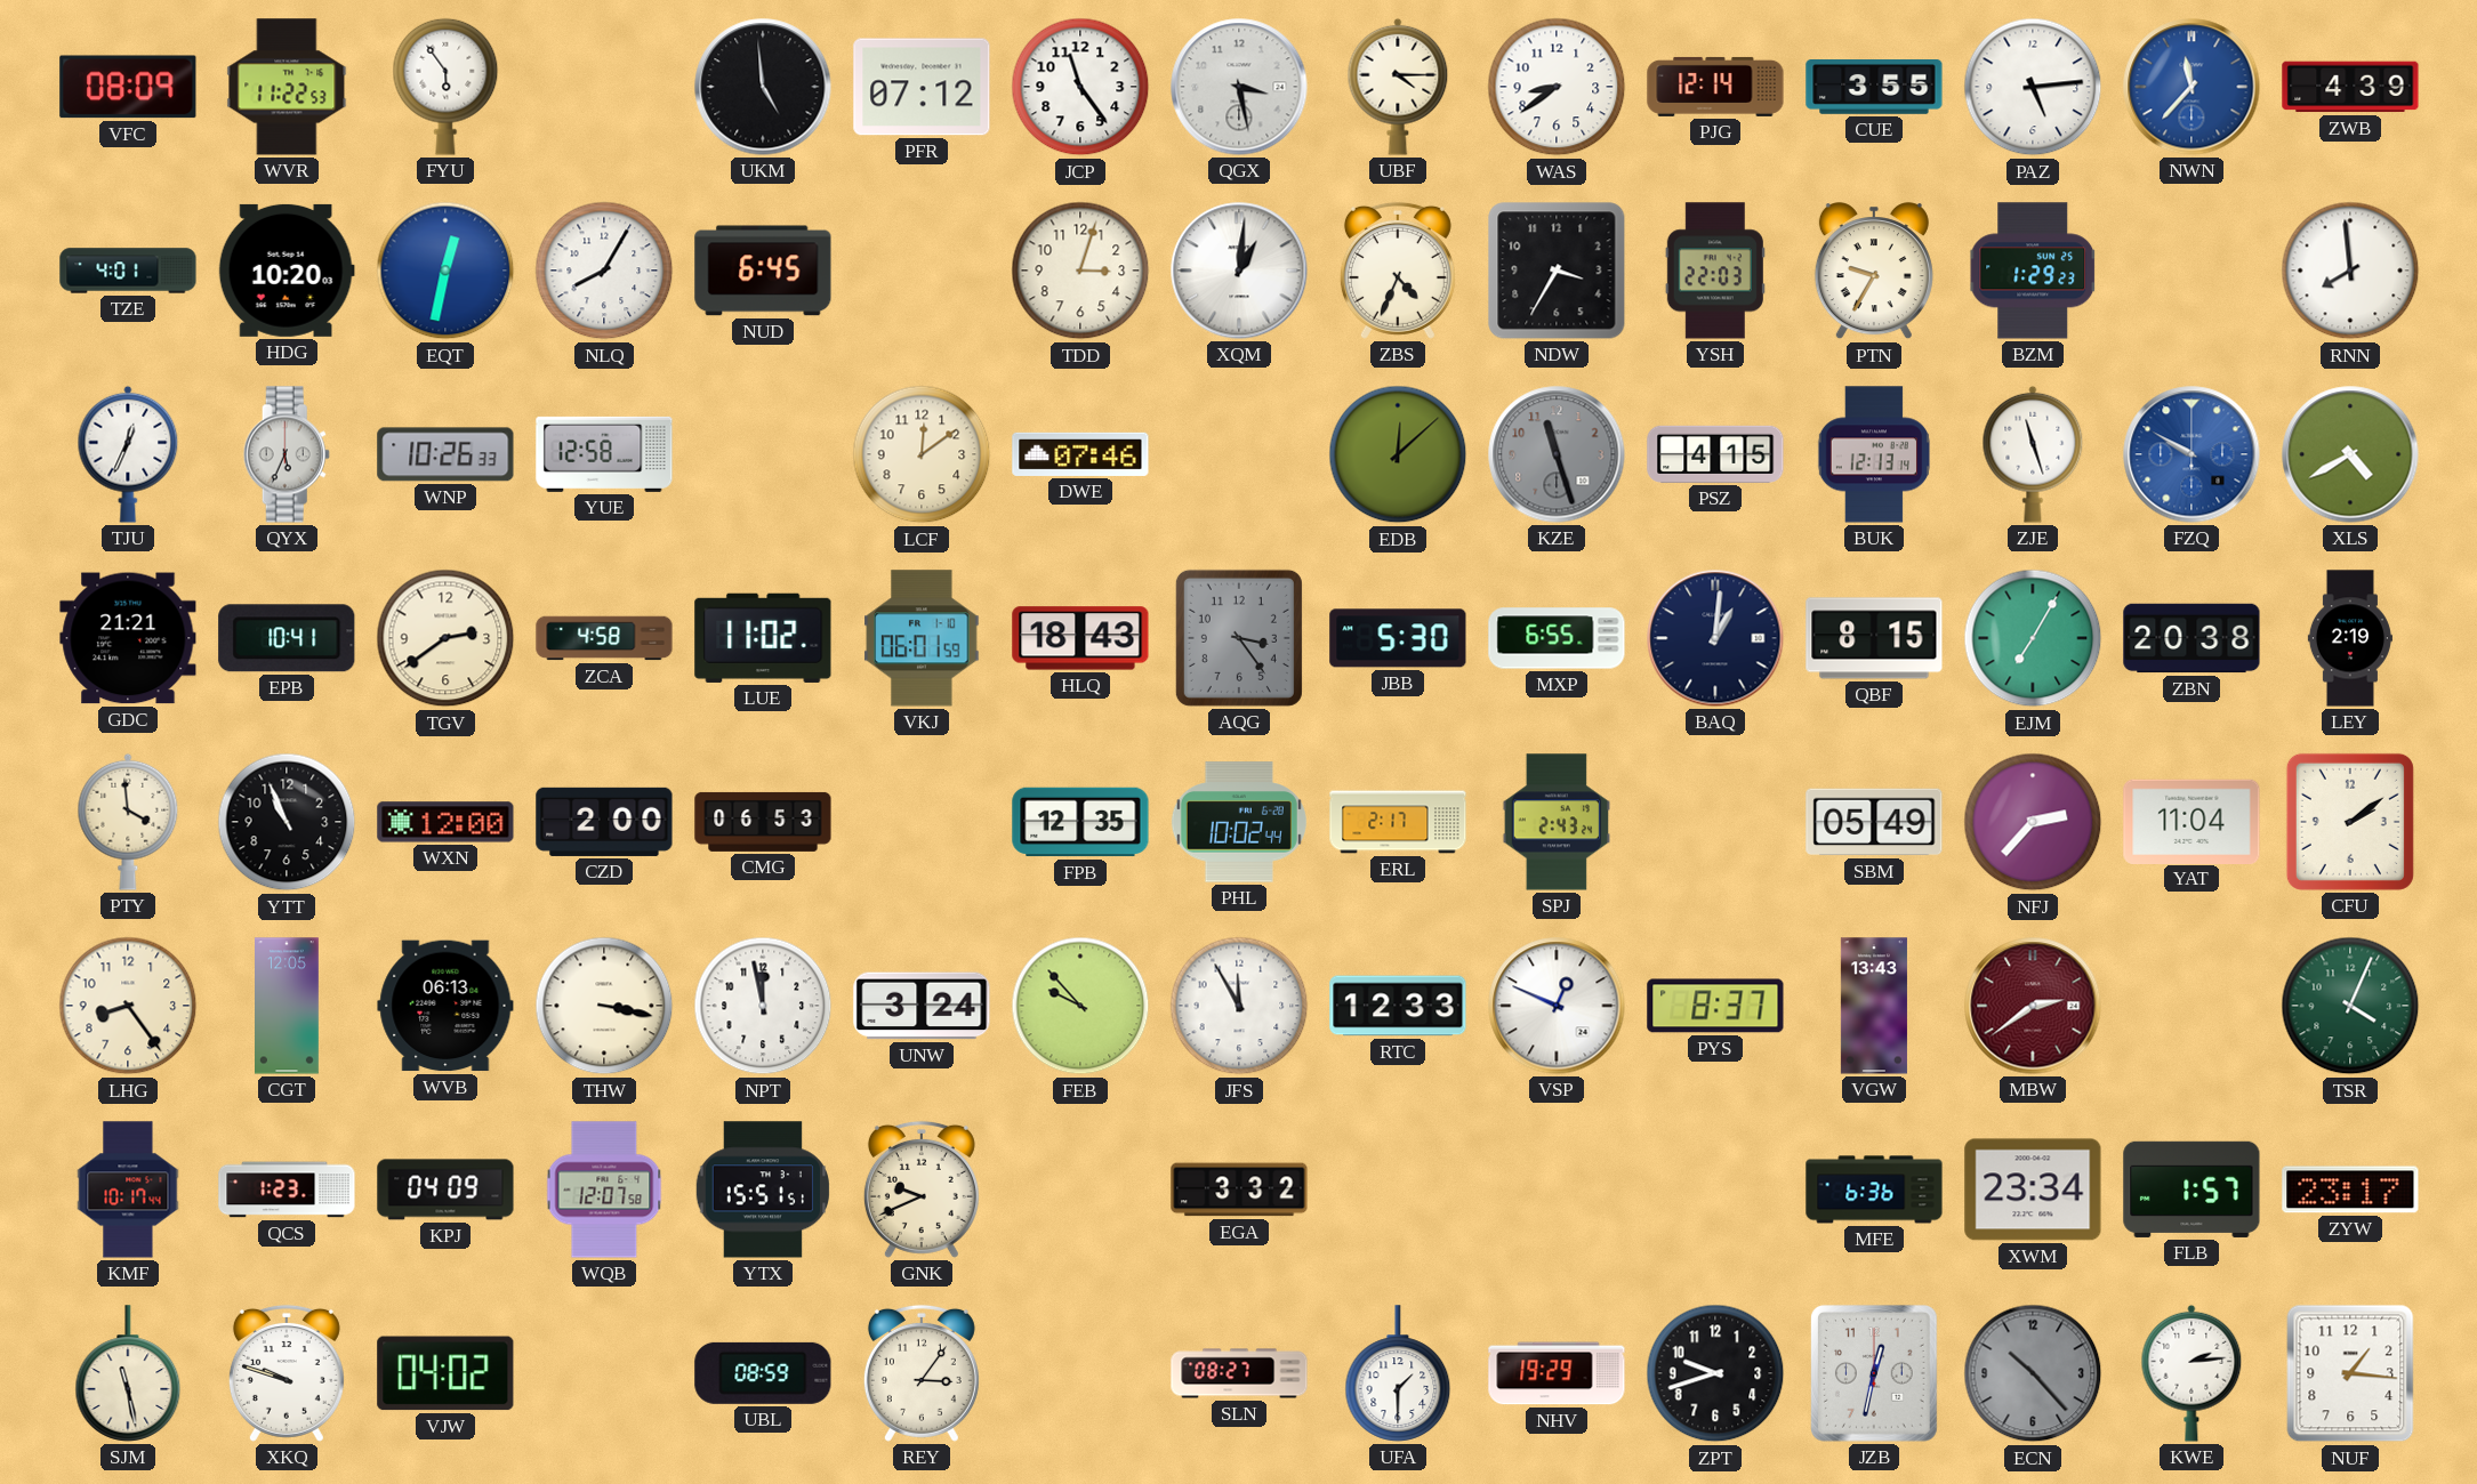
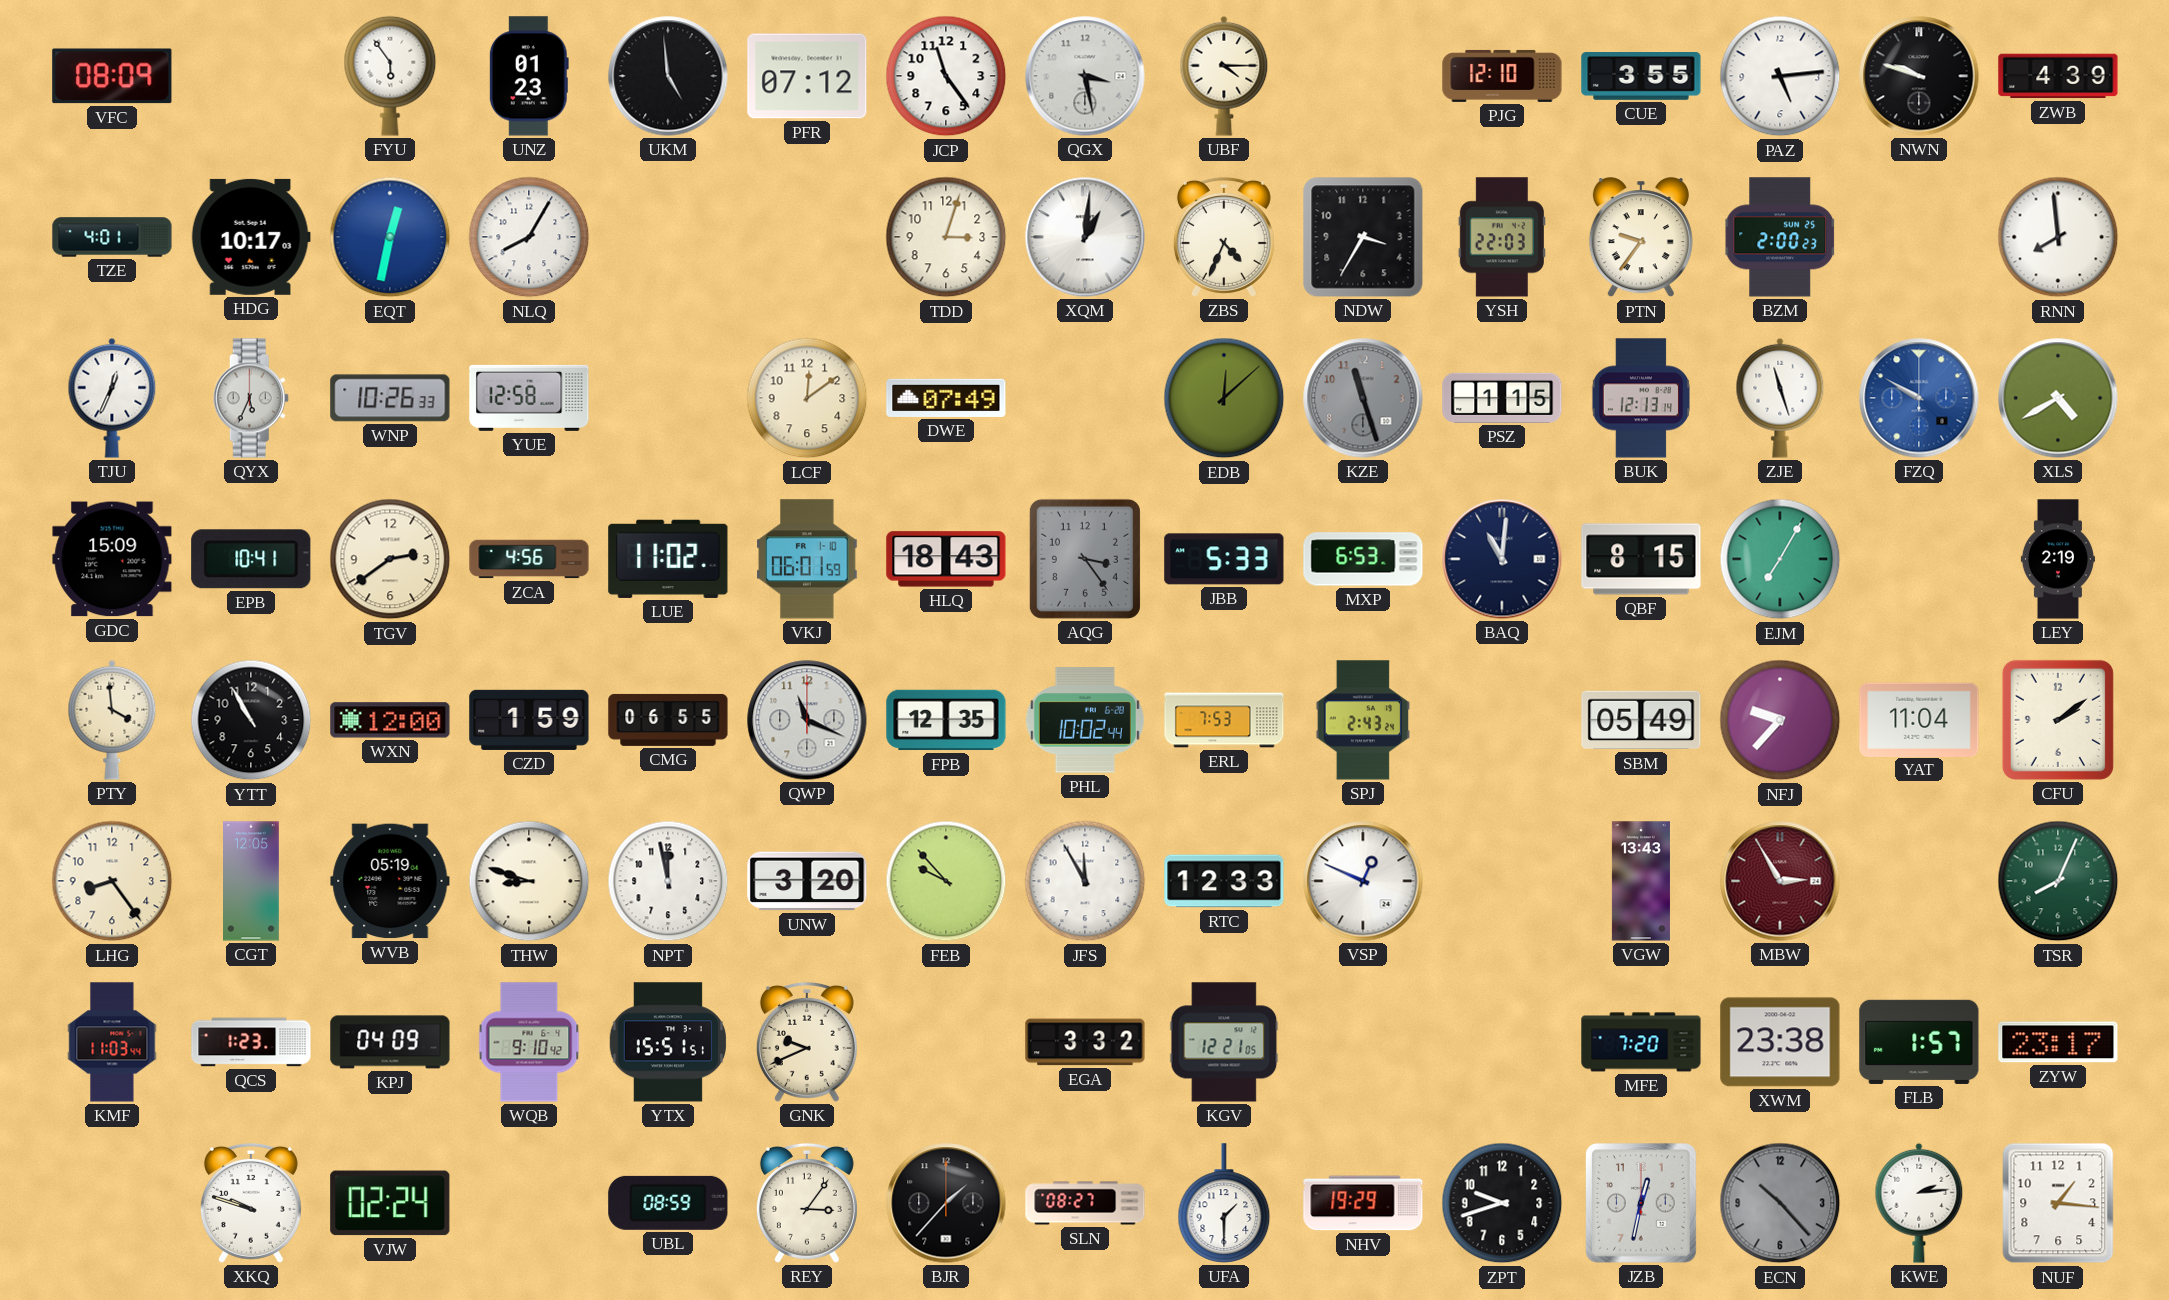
WVR: 11:22 -> none (287, 87)
UNZ: none -> 01:23 (529, 76)
WAS: 8:39 -> none (1557, 87)
PJG: 12:14 -> 12:10 (1502, 76)
NWN: 11:37 -> 9:48 (1919, 76)
NWN dial: blue -> black (1919, 76)
HDG: 10:20 -> 10:17 (251, 237)
NUD: 6:45 -> none (763, 271)
PTN: 9:35 -> 9:36 (1641, 238)
BZM: 1:29 -> 2:00 (1780, 237)
DWE: 07:46 -> 07:49 (946, 398)
PSZ: 4:15 -> 1:15 (1502, 398)
GDC: 21:21 -> 15:09 (112, 559)
ZCA: 4:58 -> 4:56 (529, 559)
JBB: 5:30 -> 5:33 (1224, 559)
MXP: 6:55 -> 6:53 (1363, 559)
BAQ: 1:01 -> 11:01 (1502, 559)
ZBN: 20:38 -> none (2191, 638)
YTT: 10:56 -> 10:55 (251, 720)
CZD: 2:00 -> 1:59 (529, 720)
CMG: 06:53 -> 06:55 (668, 720)
QWP: none -> 11:19 (807, 720)
ERL: 2:17 -> 7:53 (1224, 720)
NFJ: 2:37 -> 9:37 (1780, 720)
WVB: 06:13 -> 05:19 (390, 881)
THW: 3:17 -> 8:48 (529, 881)
UNW: 3:24 -> 3:20 (807, 881)
PYS: 8:37 -> none (1715, 1006)
MBW: 2:39 -> 2:55 (1780, 881)
TSR: 4:04 -> 8:04 (2058, 881)
KMF: 10:17 -> 11:03 (112, 1042)
WQB: 12:07 -> 9:10 (529, 1042)
KGV: none -> 12:21 (1224, 1042)
MFE: 6:36 -> 7:20 (1641, 1042)
XWM: 23:34 -> 23:38 (1780, 1042)
SJM: 11:28 -> none (128, 1373)
VJW: 04:02 -> 02:24 (390, 1203)
BJR: none -> 1:37 (946, 1203)
